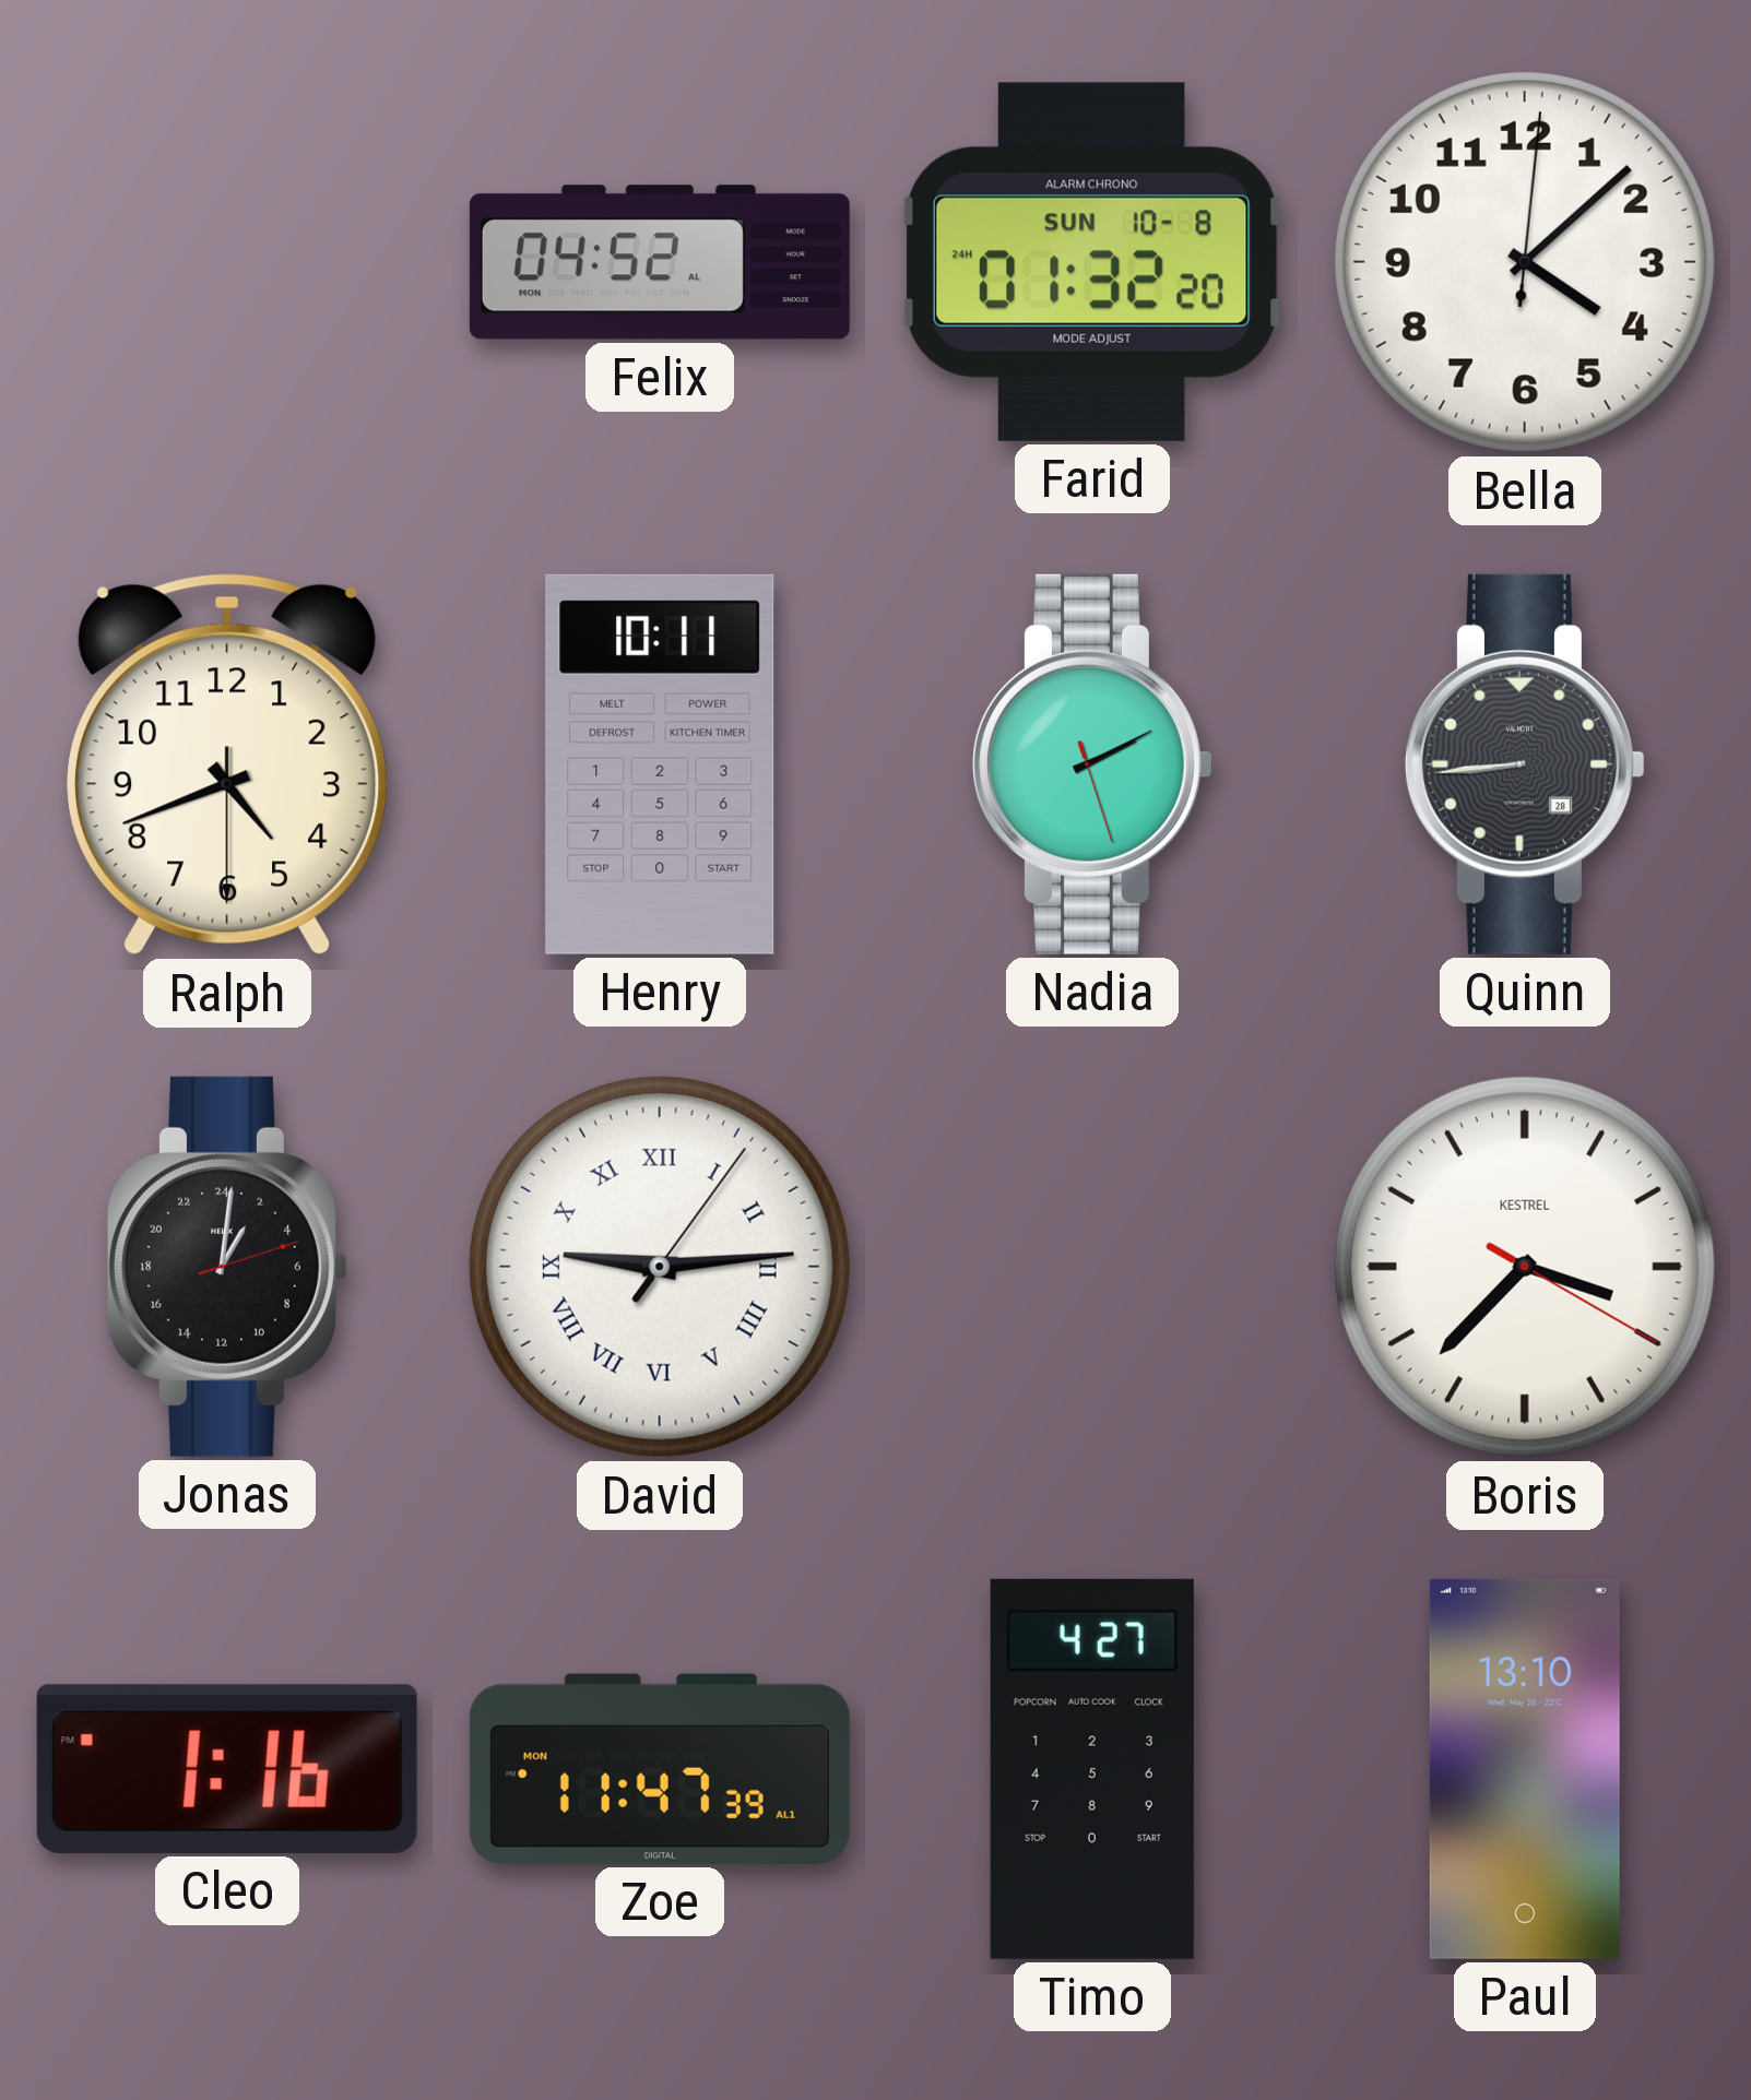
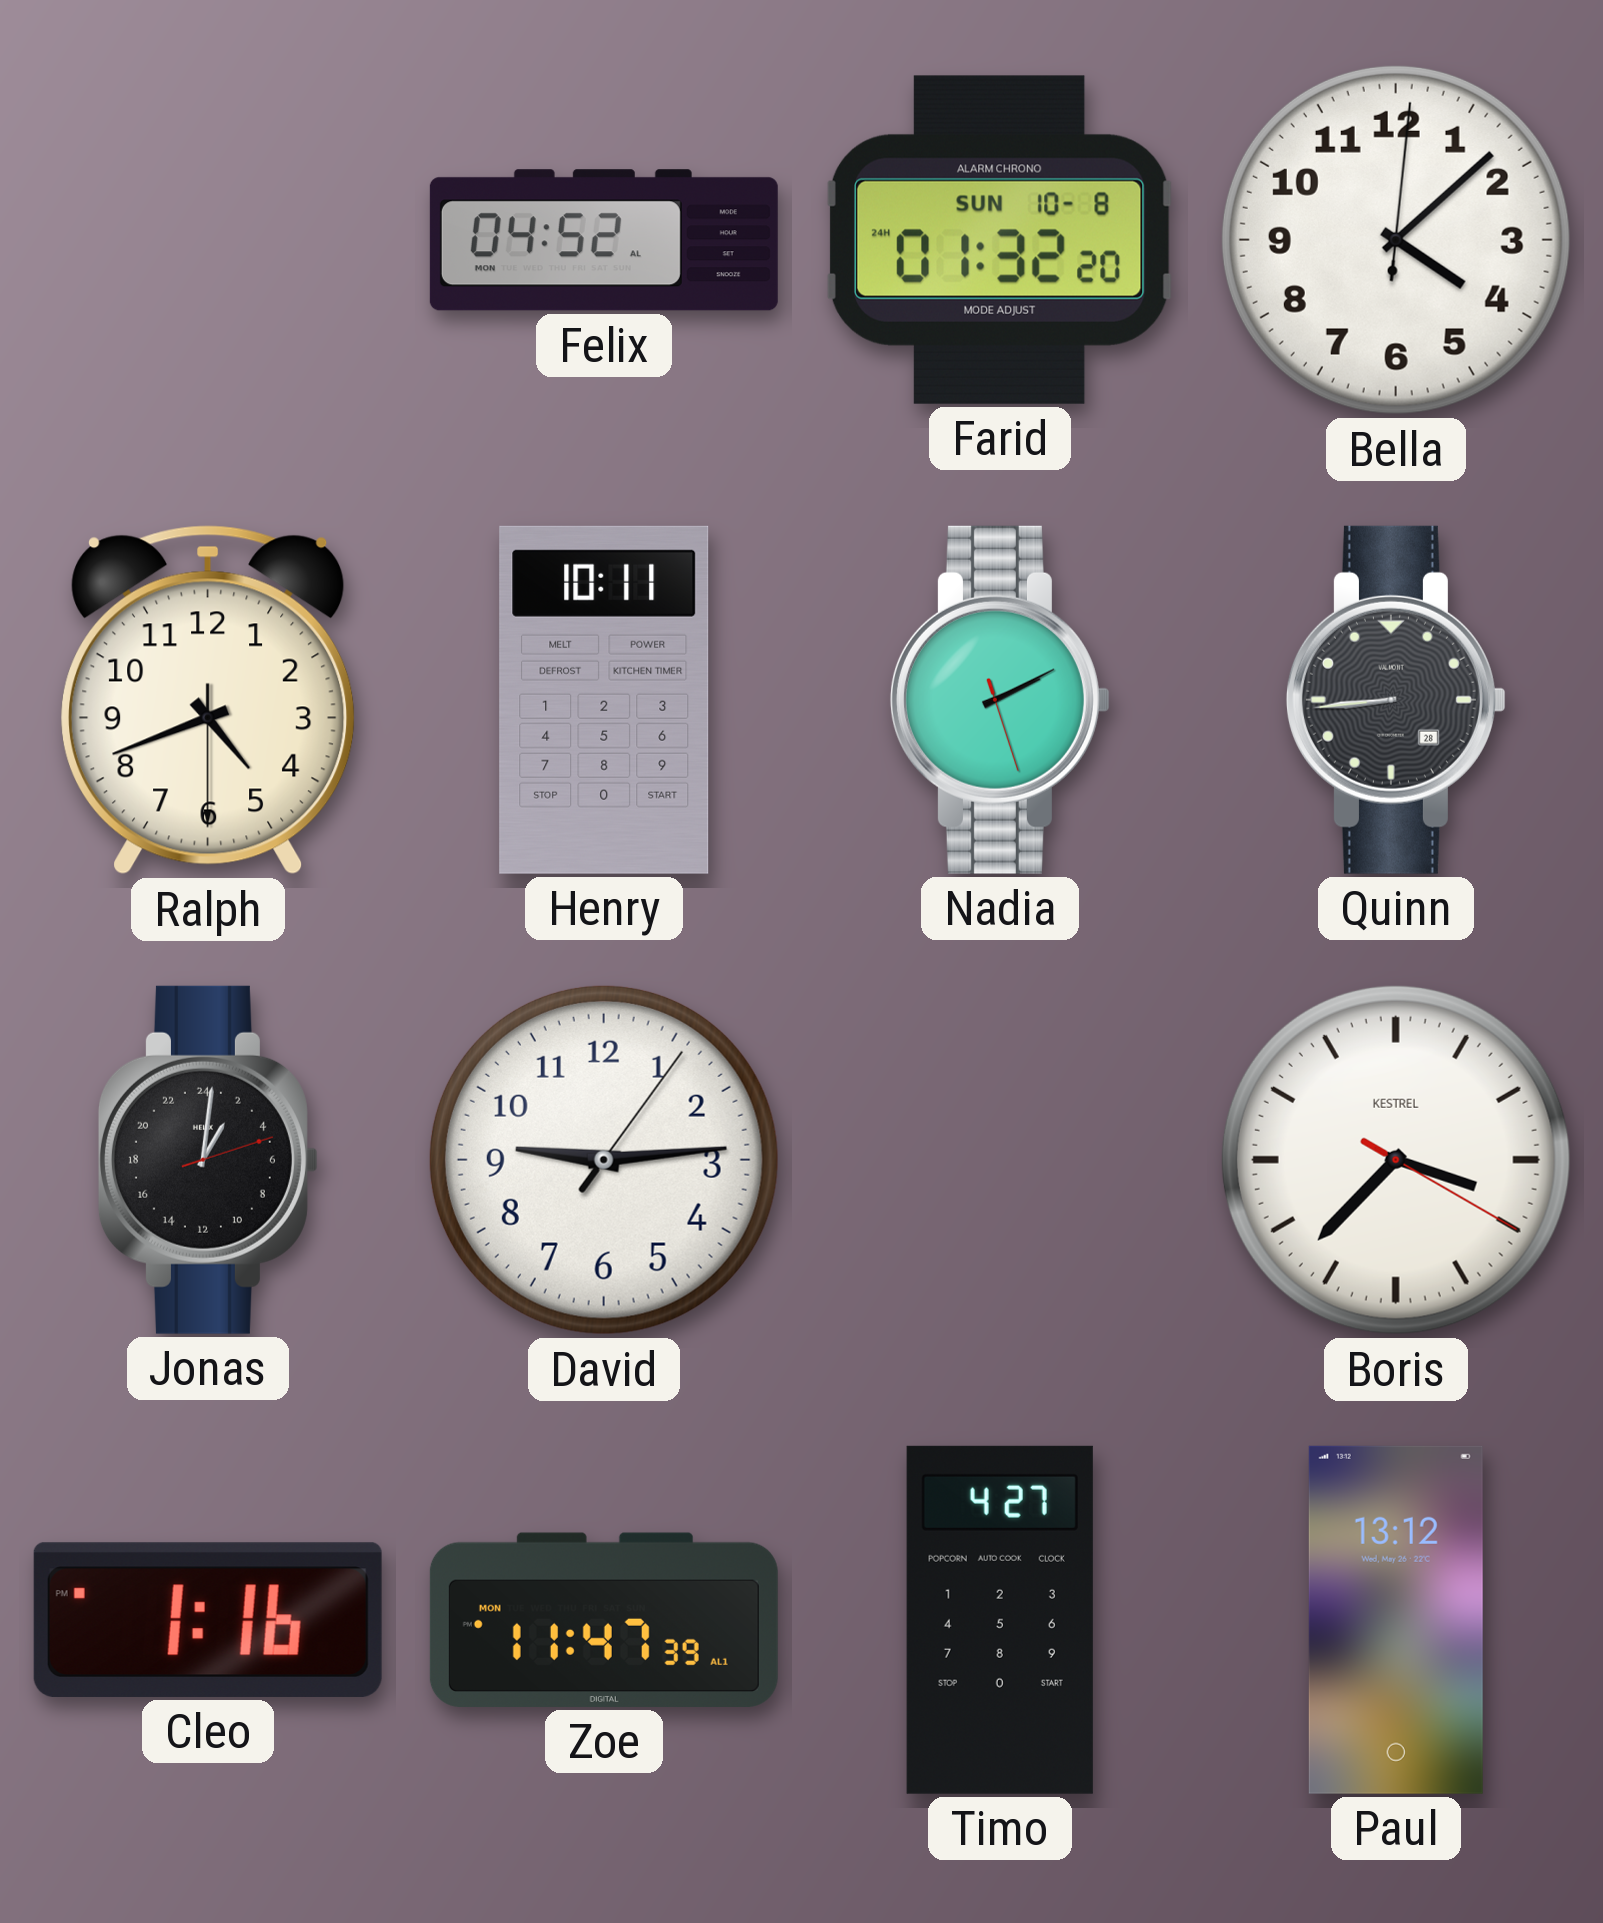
David numerals: Roman -> Arabic (604, 1160)
Paul: 13:10 -> 13:12 (1396, 1620)
